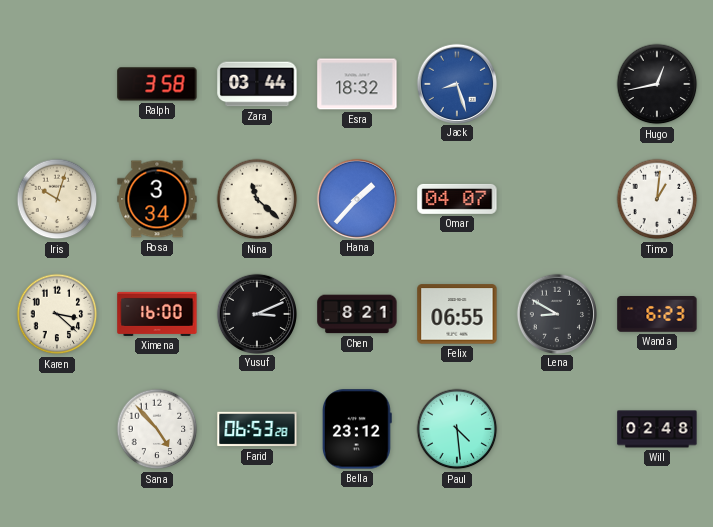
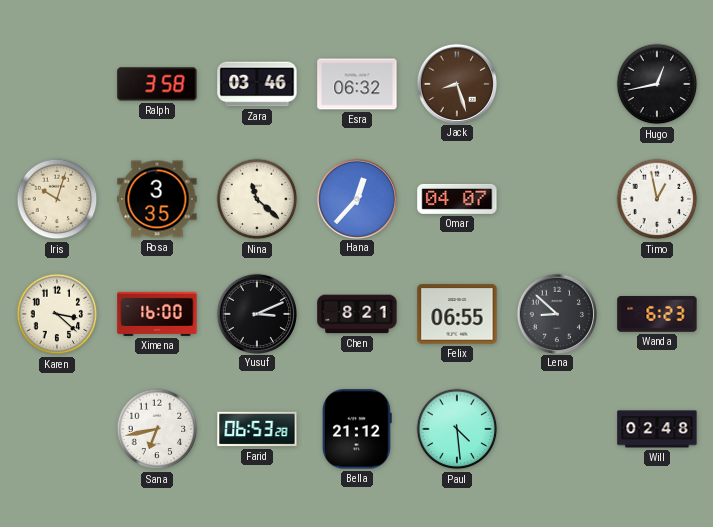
Zara: 03:44 -> 03:46 (257, 84)
Esra: 18:32 -> 06:32 (357, 84)
Jack dial: blue -> brown (456, 83)
Rosa: 3:34 -> 3:35 (157, 199)
Hana: 1:37 -> 12:37 (356, 198)
Timo: 1:01 -> 12:58 (657, 199)
Lena: 8:50 -> 8:52 (556, 313)
Sana: 4:53 -> 6:43 (157, 429)
Bella: 23:12 -> 21:12 (357, 429)
